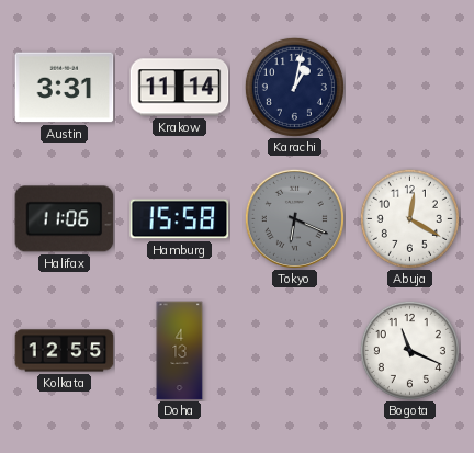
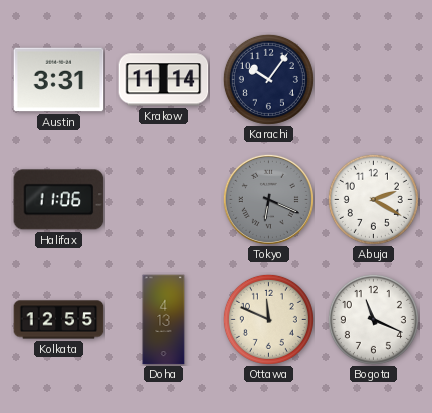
Karachi: 1:02 -> 10:06 (268, 79)
Hamburg: 15:58 -> none (180, 219)
Abuja: 12:20 -> 2:20 (373, 199)
Ottawa: none -> 11:49 (268, 319)
